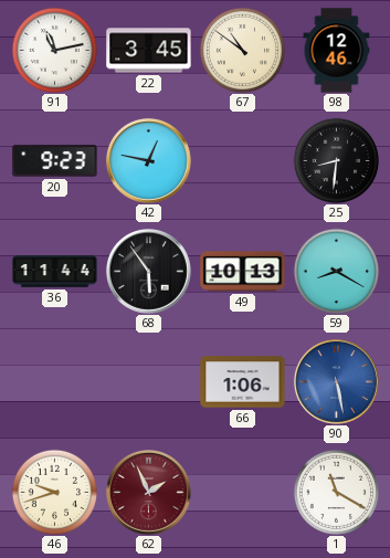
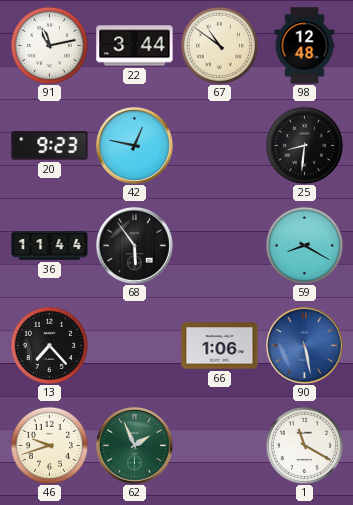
22: 3:45 -> 3:44 (135, 46)
98: 12:46 -> 12:48 (305, 46)
49: 10:13 -> none (243, 272)
13: none -> 7:23 (49, 345)
62 dial: burgundy -> green (134, 445)
